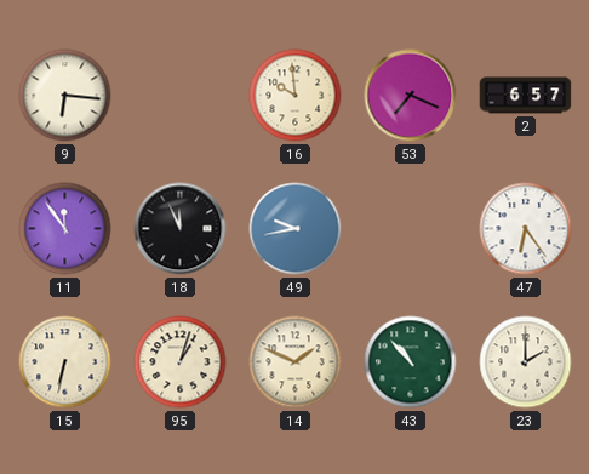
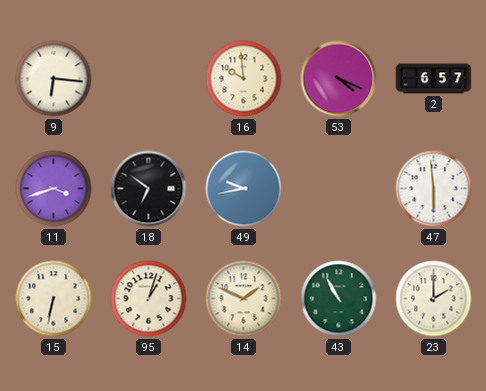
53: 7:19 -> 4:19 (339, 79)
11: 11:54 -> 3:42 (54, 189)
18: 11:56 -> 6:51 (149, 189)
47: 6:24 -> 5:59 (434, 189)
43: 10:53 -> 10:55 (339, 299)
